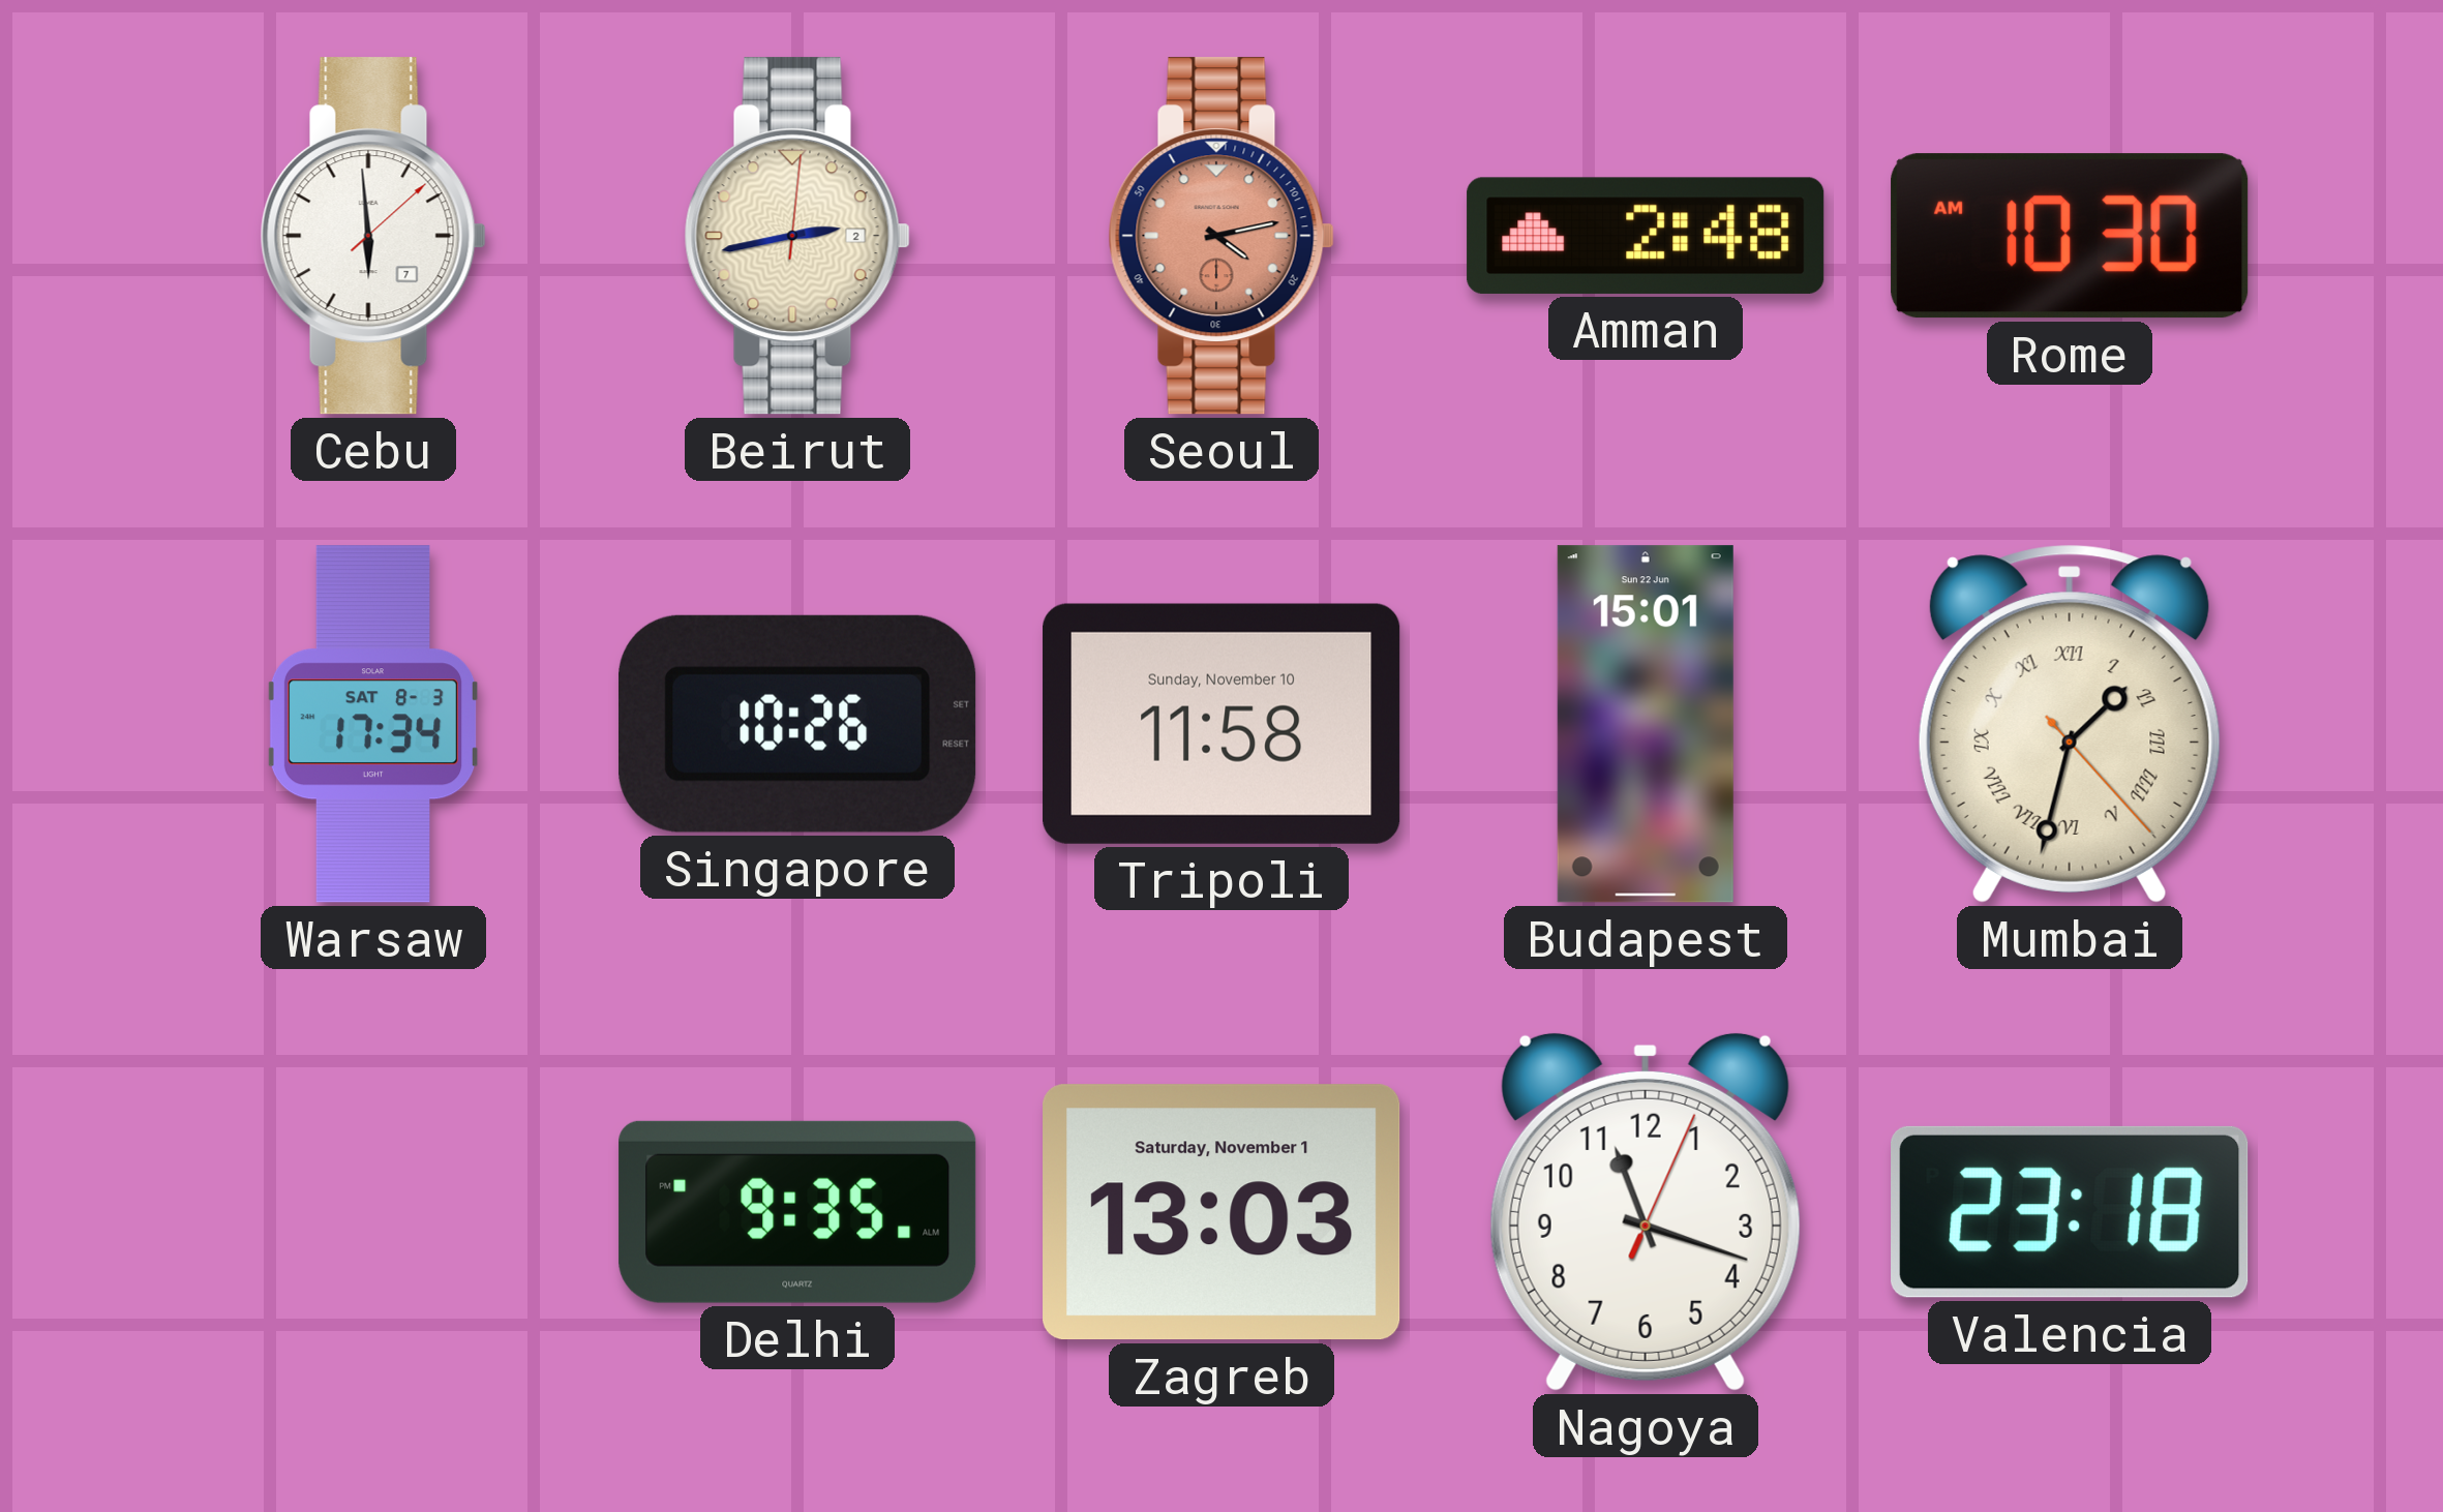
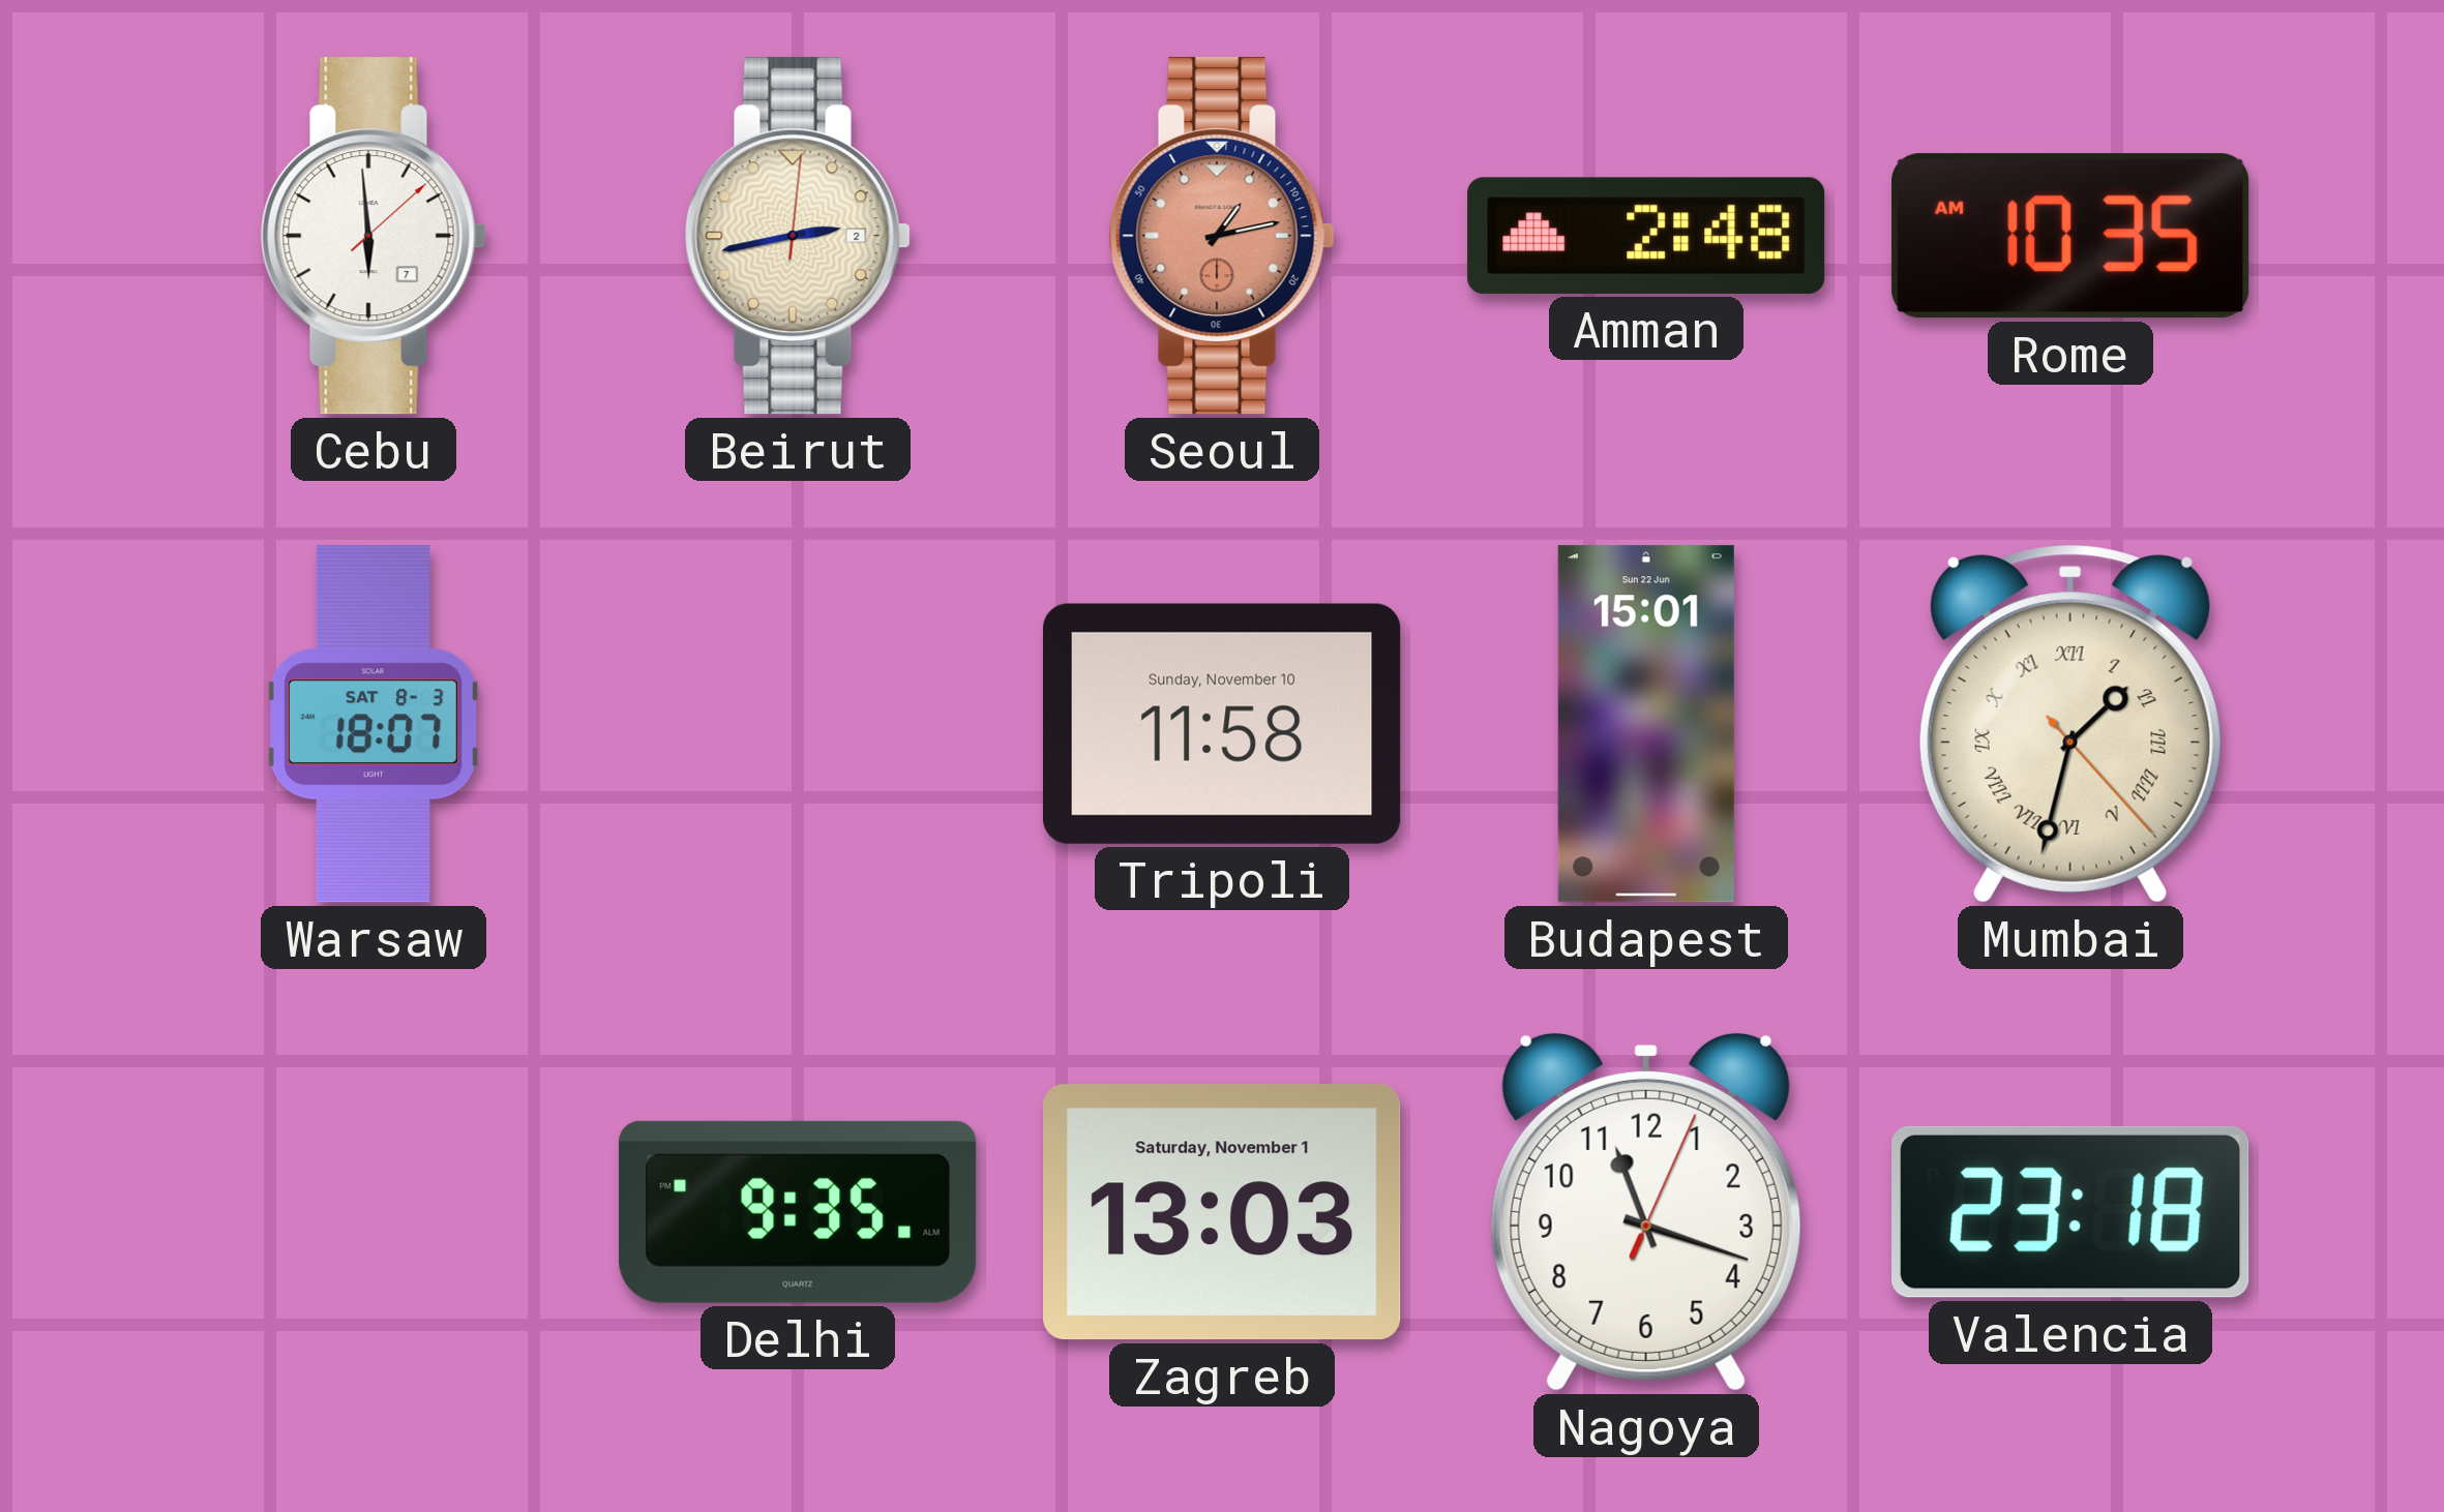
Seoul: 4:13 -> 1:13 (1222, 236)
Rome: 10:30 -> 10:35 (2070, 236)
Warsaw: 17:34 -> 18:07 (374, 724)
Singapore: 10:26 -> none (797, 724)
